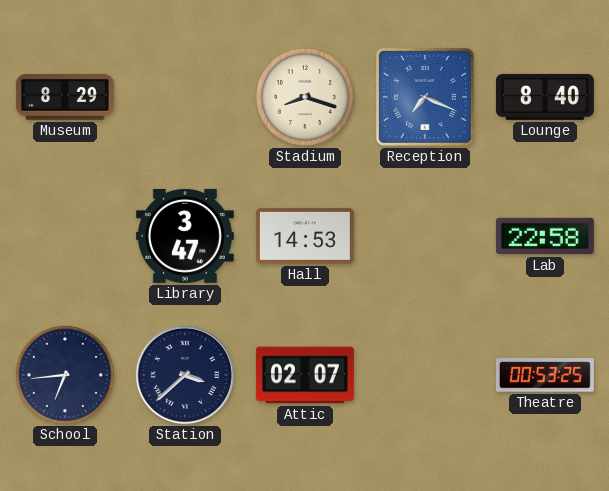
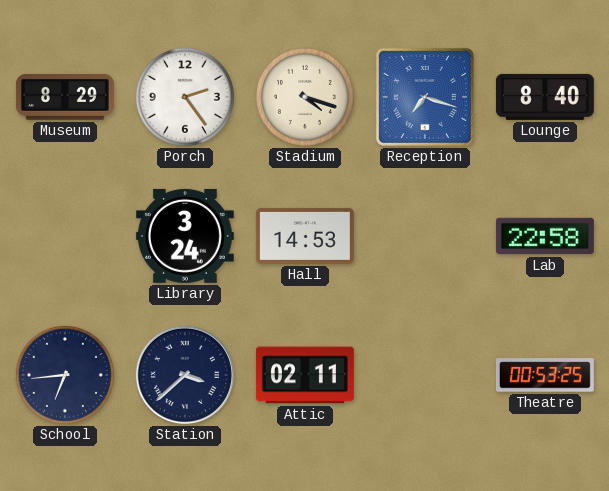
Porch: none -> 2:24 (185, 97)
Stadium: 8:18 -> 4:18 (305, 97)
Reception: 7:19 -> 7:18 (425, 97)
Library: 3:47 -> 3:24 (185, 236)
Attic: 02:07 -> 02:11 (305, 375)
